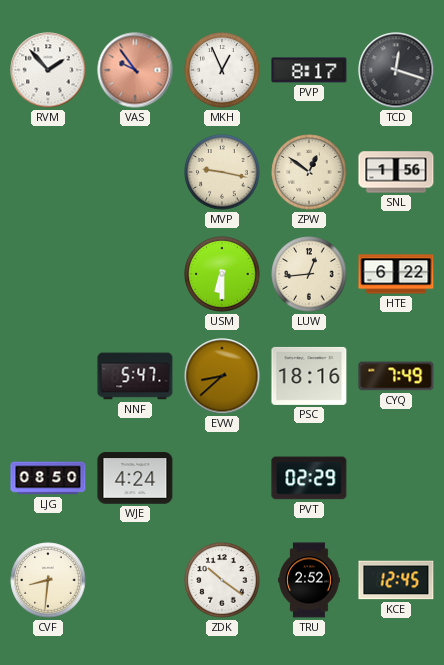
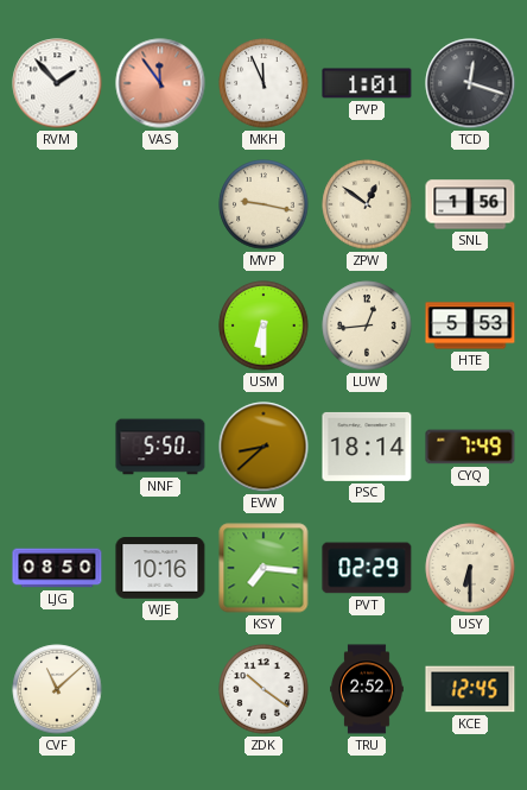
VAS: 9:54 -> 11:54 (160, 83)
MKH: 12:56 -> 11:56 (263, 83)
PVP: 8:17 -> 1:01 (367, 83)
HTE: 6:22 -> 5:53 (470, 326)
NNF: 5:47 -> 5:50 (160, 447)
PSC: 18:16 -> 18:14 (367, 447)
WJE: 4:24 -> 10:16 (160, 568)
KSY: none -> 7:16 (263, 568)
USY: none -> 6:30 (470, 568)
CVF: 8:31 -> 11:08 (57, 689)
